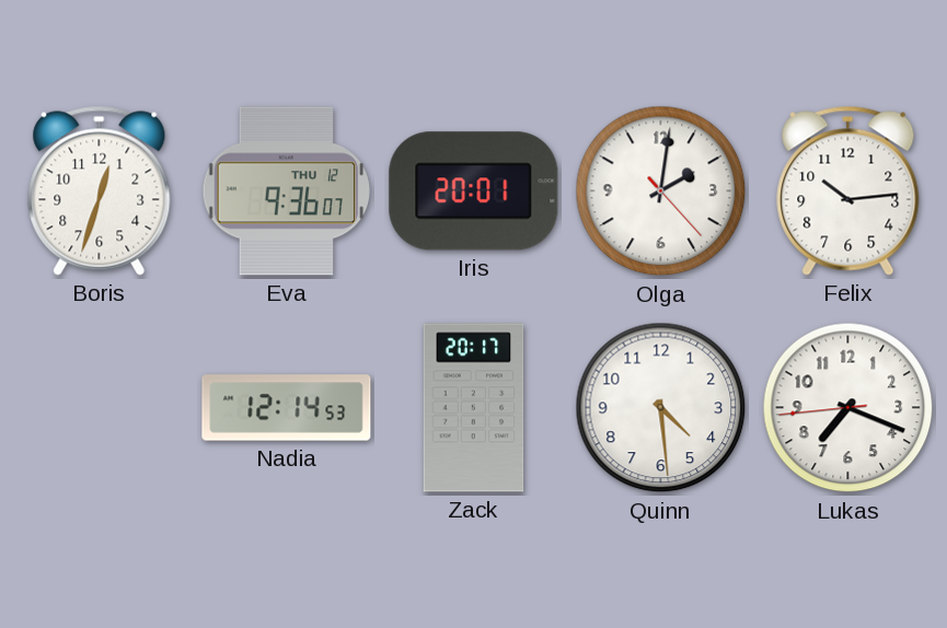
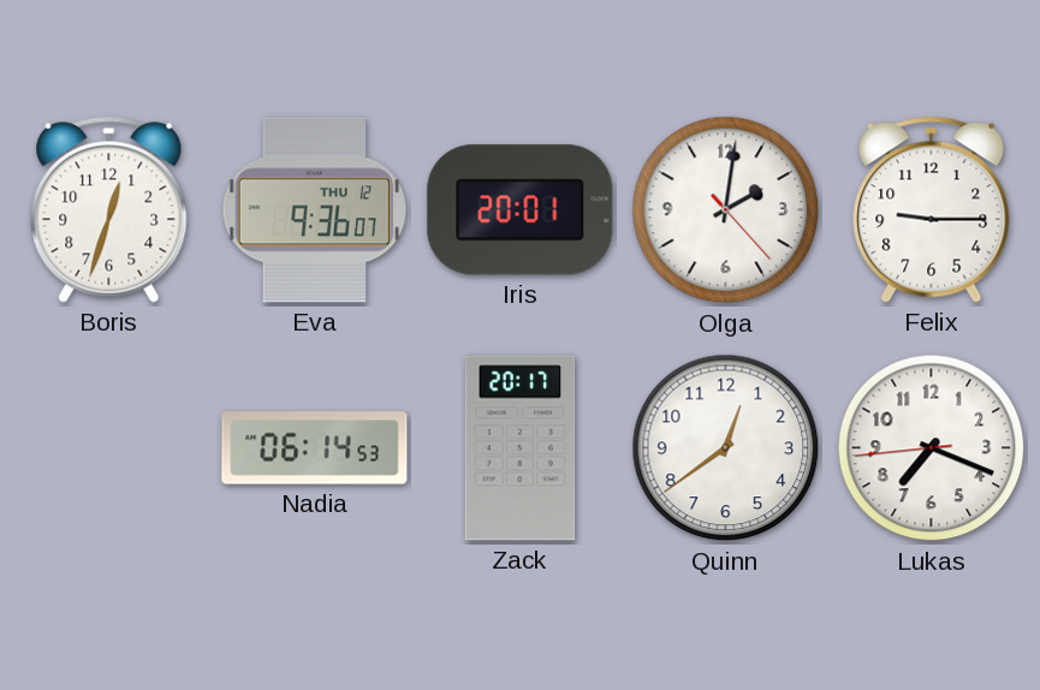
Felix: 10:14 -> 9:15 (932, 209)
Nadia: 12:14 -> 06:14 (315, 448)
Quinn: 4:29 -> 12:39 (726, 448)
